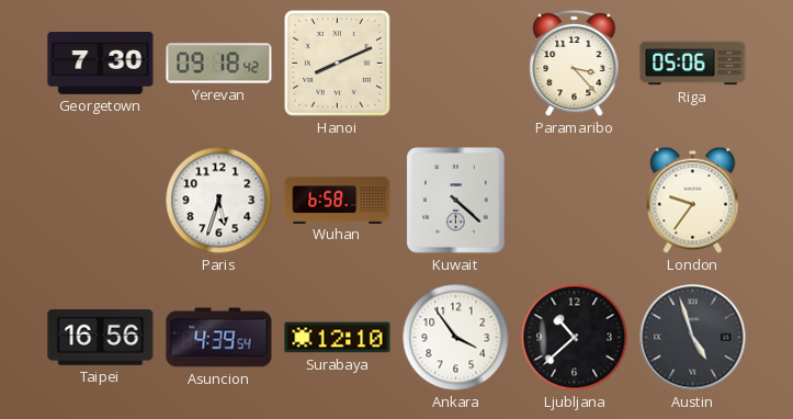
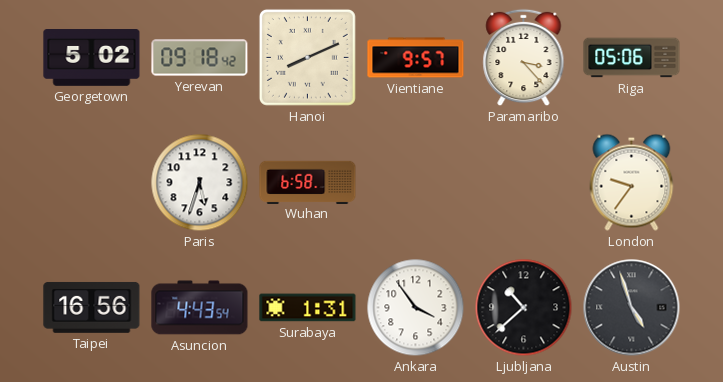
Georgetown: 7:30 -> 5:02 (92, 58)
Vientiane: none -> 9:57 (416, 58)
Kuwait: 4:22 -> none (456, 201)
Asuncion: 4:39 -> 4:43 (200, 308)
Surabaya: 12:10 -> 1:31 (308, 308)
